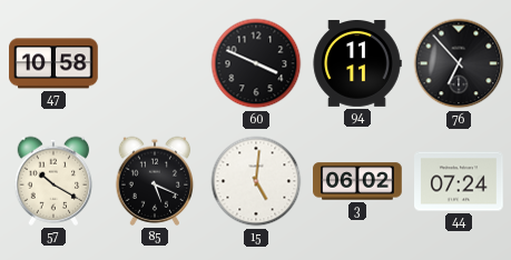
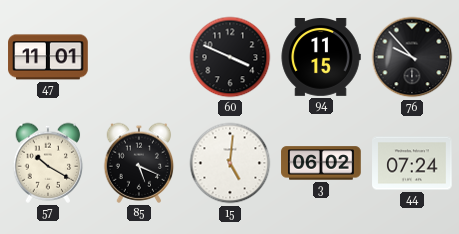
47: 10:58 -> 11:01 (48, 57)
94: 11:11 -> 11:15 (321, 58)
76: 6:53 -> 9:53 (412, 57)
